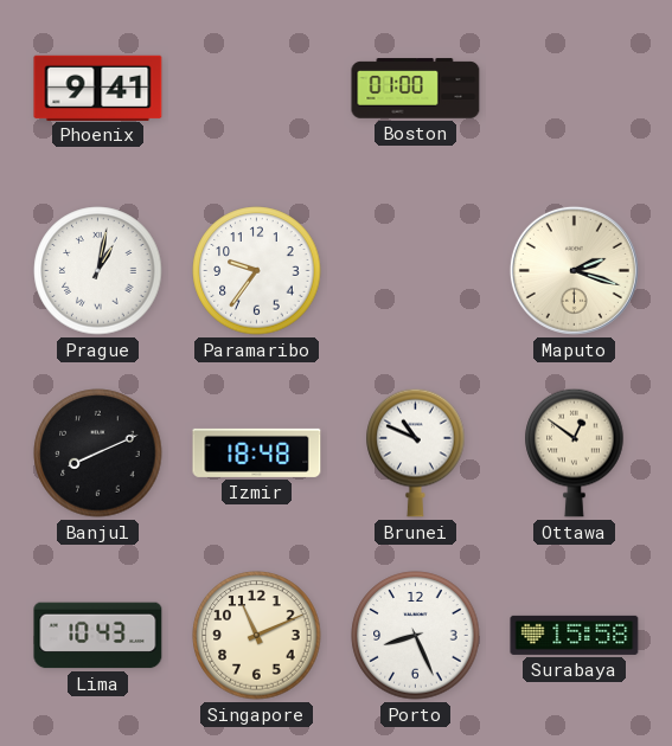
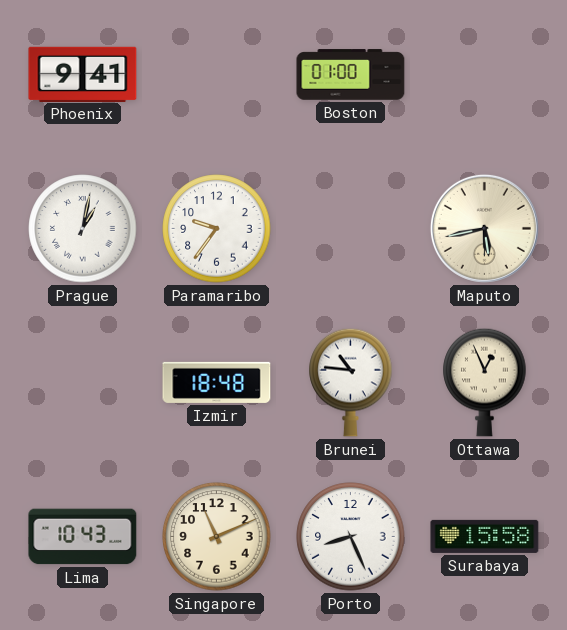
Maputo: 2:18 -> 5:43 (484, 228)
Banjul: 8:11 -> none (98, 454)
Brunei: 10:49 -> 10:46 (351, 382)
Ottawa: 12:51 -> 12:56 (485, 382)
